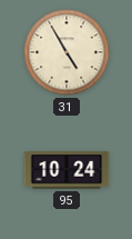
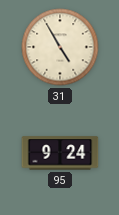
95: 10:24 -> 9:24 (60, 153)
